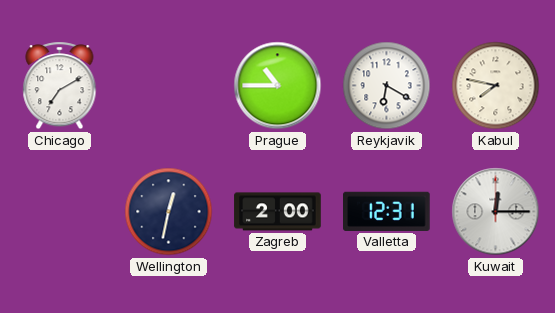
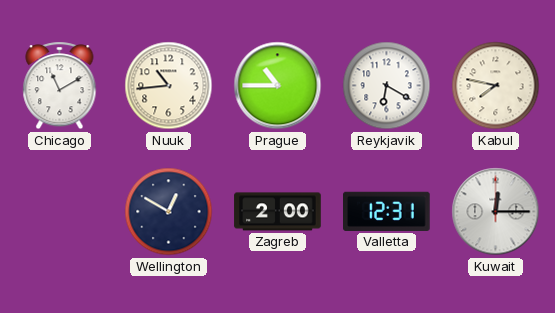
Chicago: 7:10 -> 11:10 (60, 86)
Nuuk: none -> 10:44 (169, 86)
Wellington: 12:32 -> 12:50 (169, 212)
